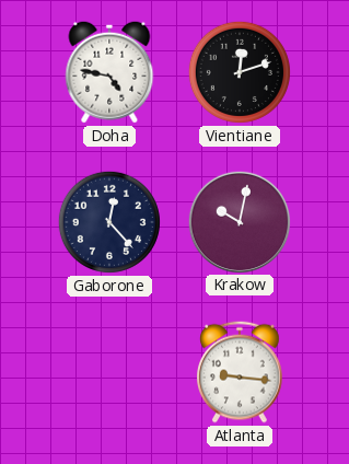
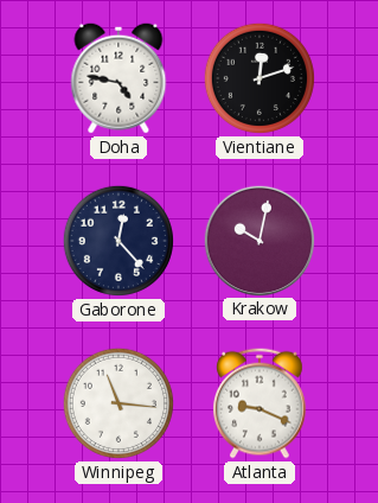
Winnipeg: none -> 11:16 (118, 403)
Atlanta: 9:16 -> 9:19 (261, 403)
